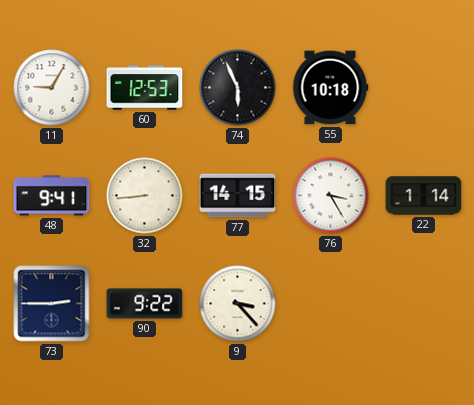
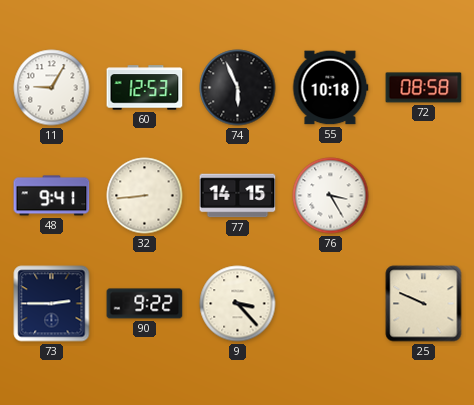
72: none -> 08:58 (424, 88)
22: 1:14 -> none (424, 196)
25: none -> 9:49 (424, 304)
